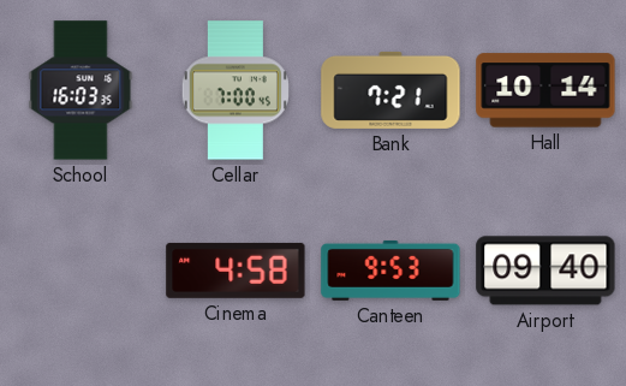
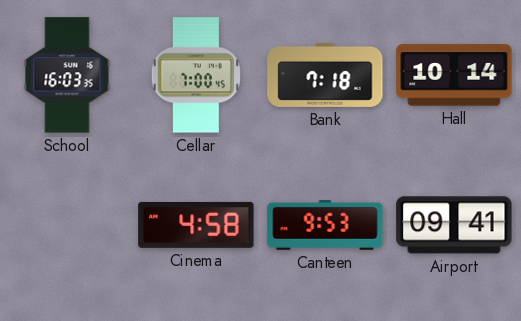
Bank: 7:21 -> 7:18 (325, 75)
Airport: 09:40 -> 09:41 (454, 225)
